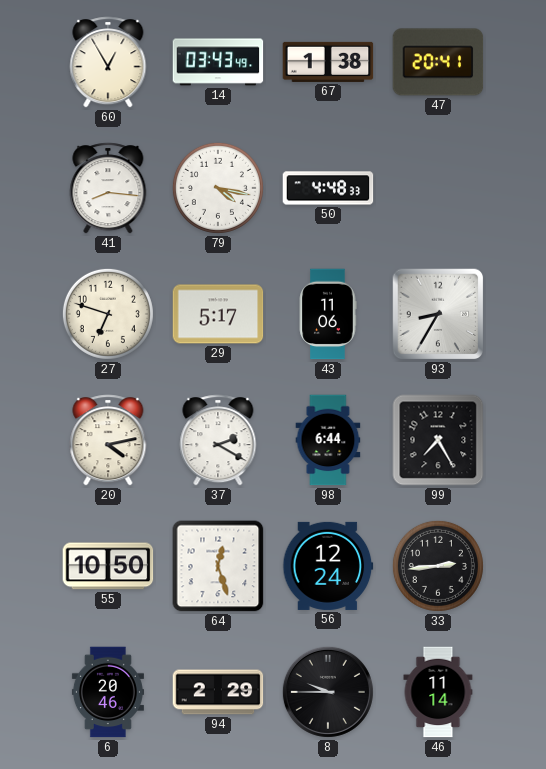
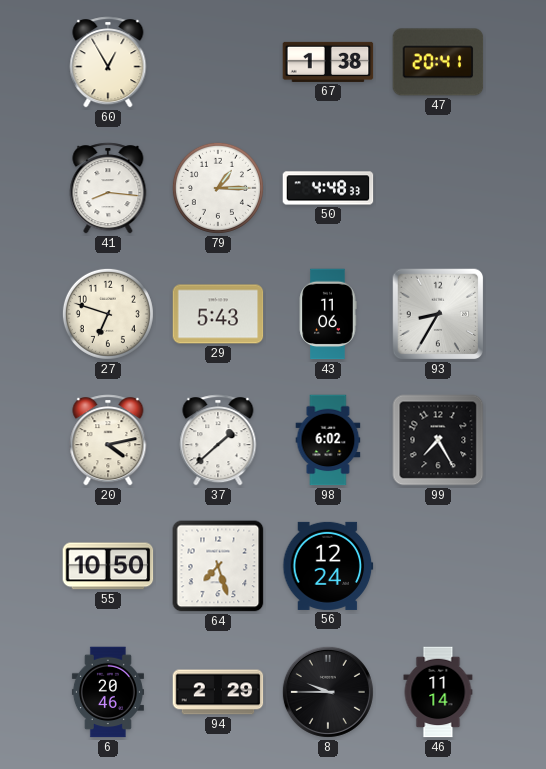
14: 03:43 -> none (218, 62)
79: 4:17 -> 1:15 (218, 188)
29: 5:17 -> 5:43 (218, 314)
37: 2:20 -> 1:38 (218, 440)
98: 6:44 -> 6:02 (328, 440)
64: 12:27 -> 7:27 (218, 566)
33: 2:44 -> none (438, 566)
